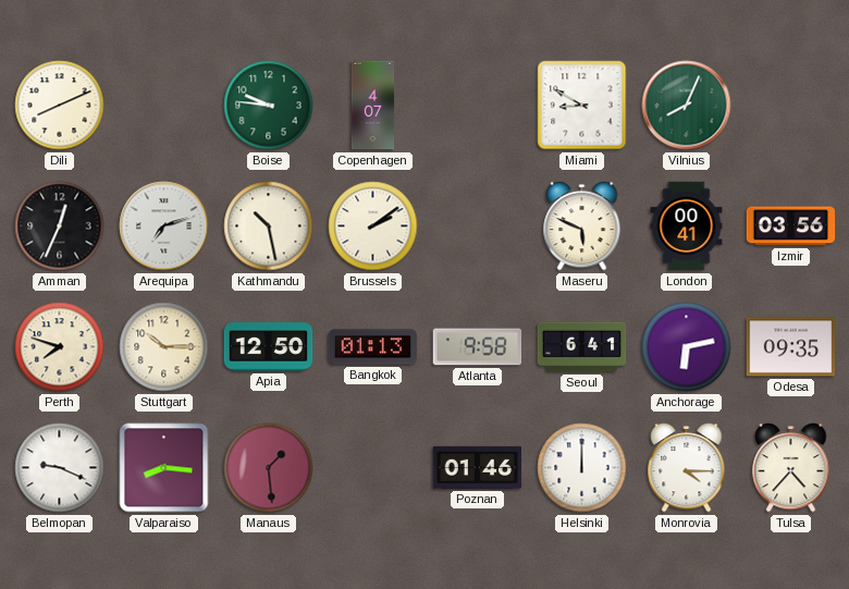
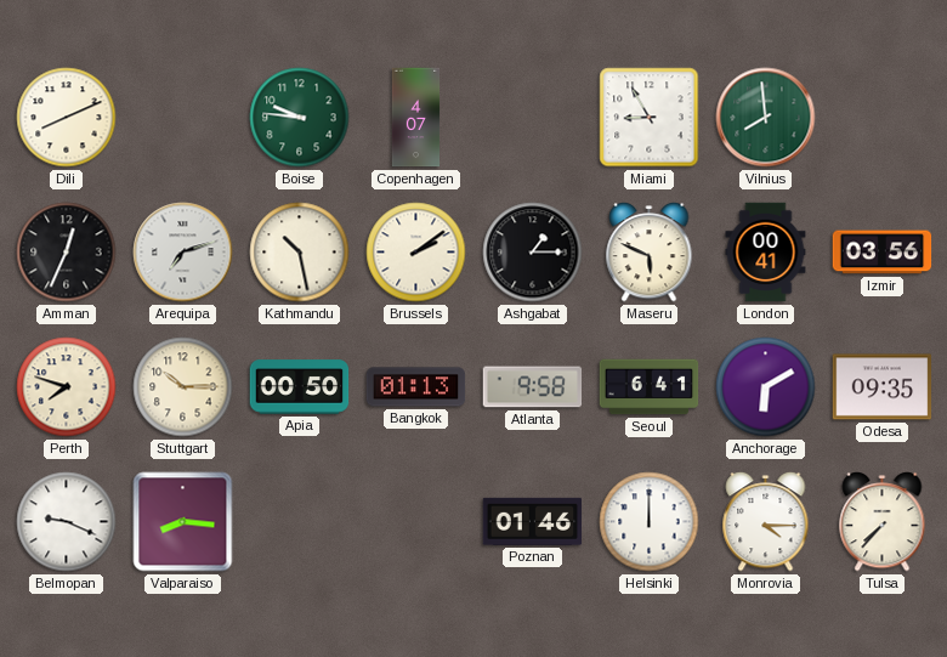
Miami: 8:50 -> 8:55 (650, 118)
Vilnius: 8:04 -> 7:59 (766, 118)
Ashgabat: none -> 1:15 (533, 253)
Apia: 12:50 -> 00:50 (300, 387)
Anchorage: 6:13 -> 6:10 (766, 387)
Manaus: 1:29 -> none (269, 468)
Tulsa: 4:37 -> 7:37 (883, 522)
